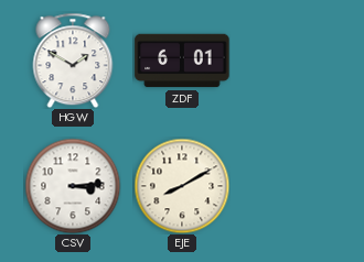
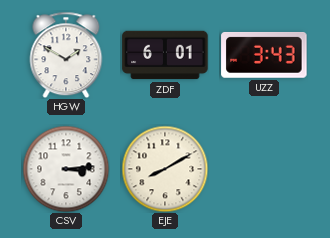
UZZ: none -> 3:43 (264, 55)
